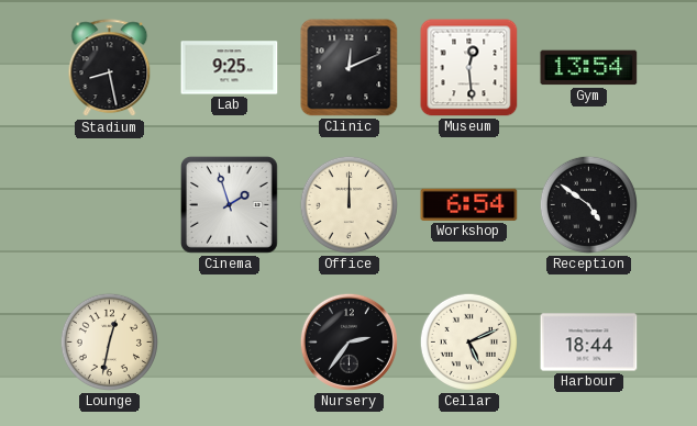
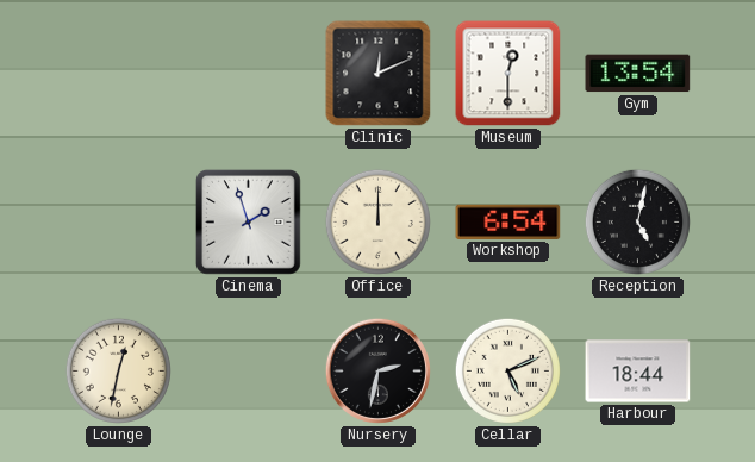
Stadium: 8:28 -> none (110, 68)
Lab: 9:25 -> none (230, 68)
Museum: 12:29 -> 12:30 (508, 74)
Reception: 4:51 -> 5:02 (637, 221)
Nursery: 2:36 -> 2:32 (377, 370)
